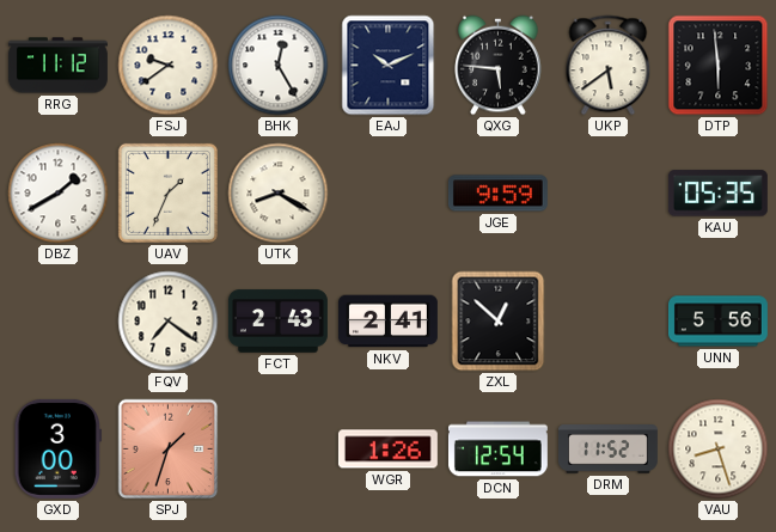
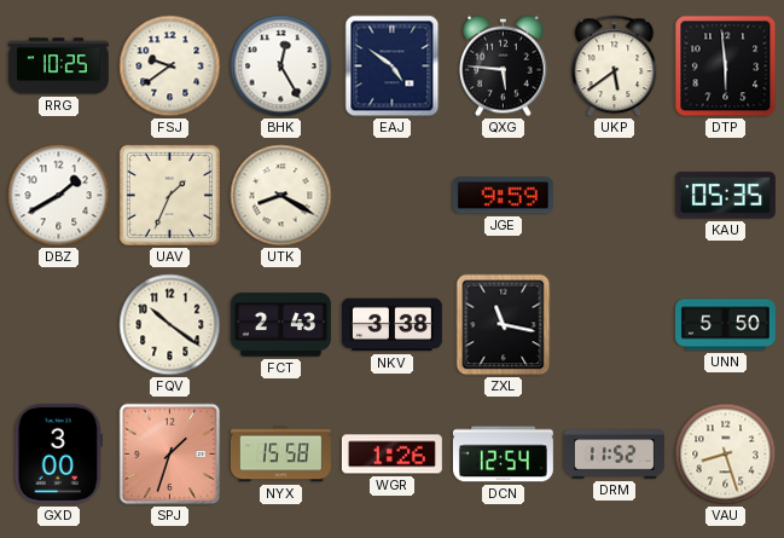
RRG: 11:12 -> 10:25 (58, 66)
EAJ: 10:11 -> 4:51 (393, 66)
FQV: 7:21 -> 10:21 (170, 325)
NKV: 2:41 -> 3:38 (391, 325)
ZXL: 12:52 -> 11:17 (504, 325)
UNN: 5:56 -> 5:50 (725, 325)
NYX: none -> 15:58 (280, 455)
